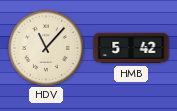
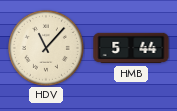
HMB: 5:42 -> 5:44 (131, 48)
